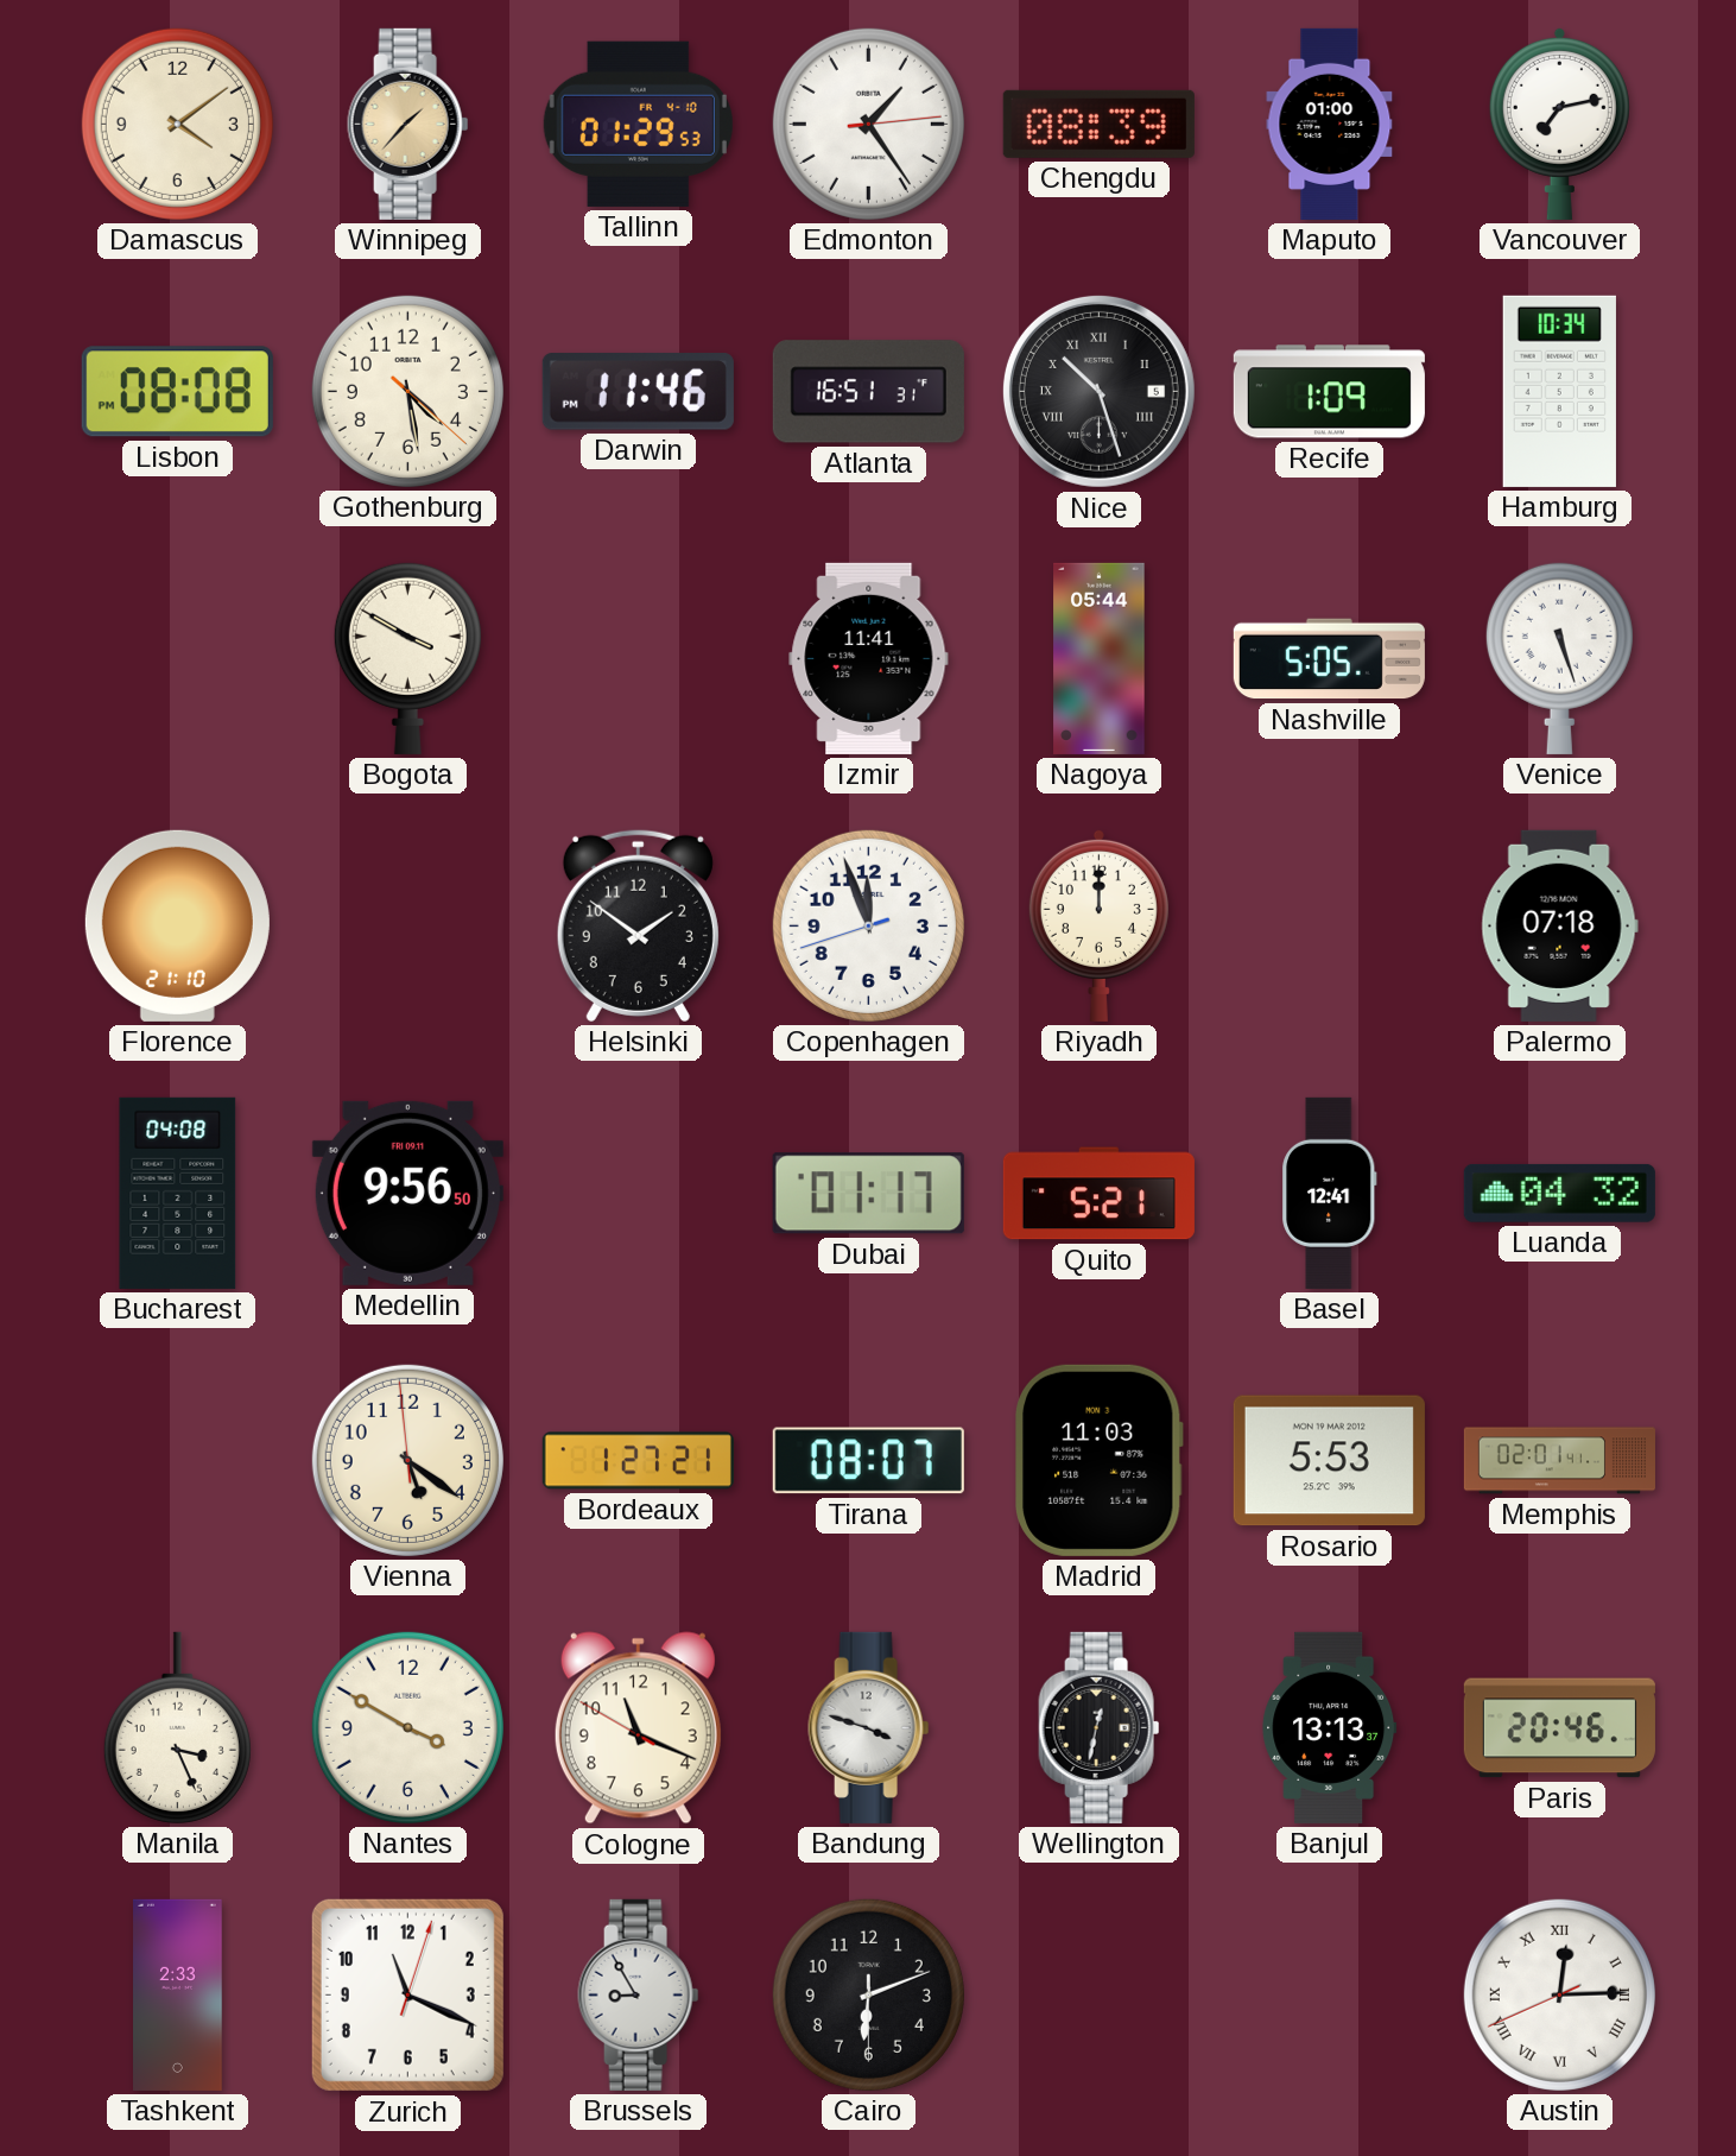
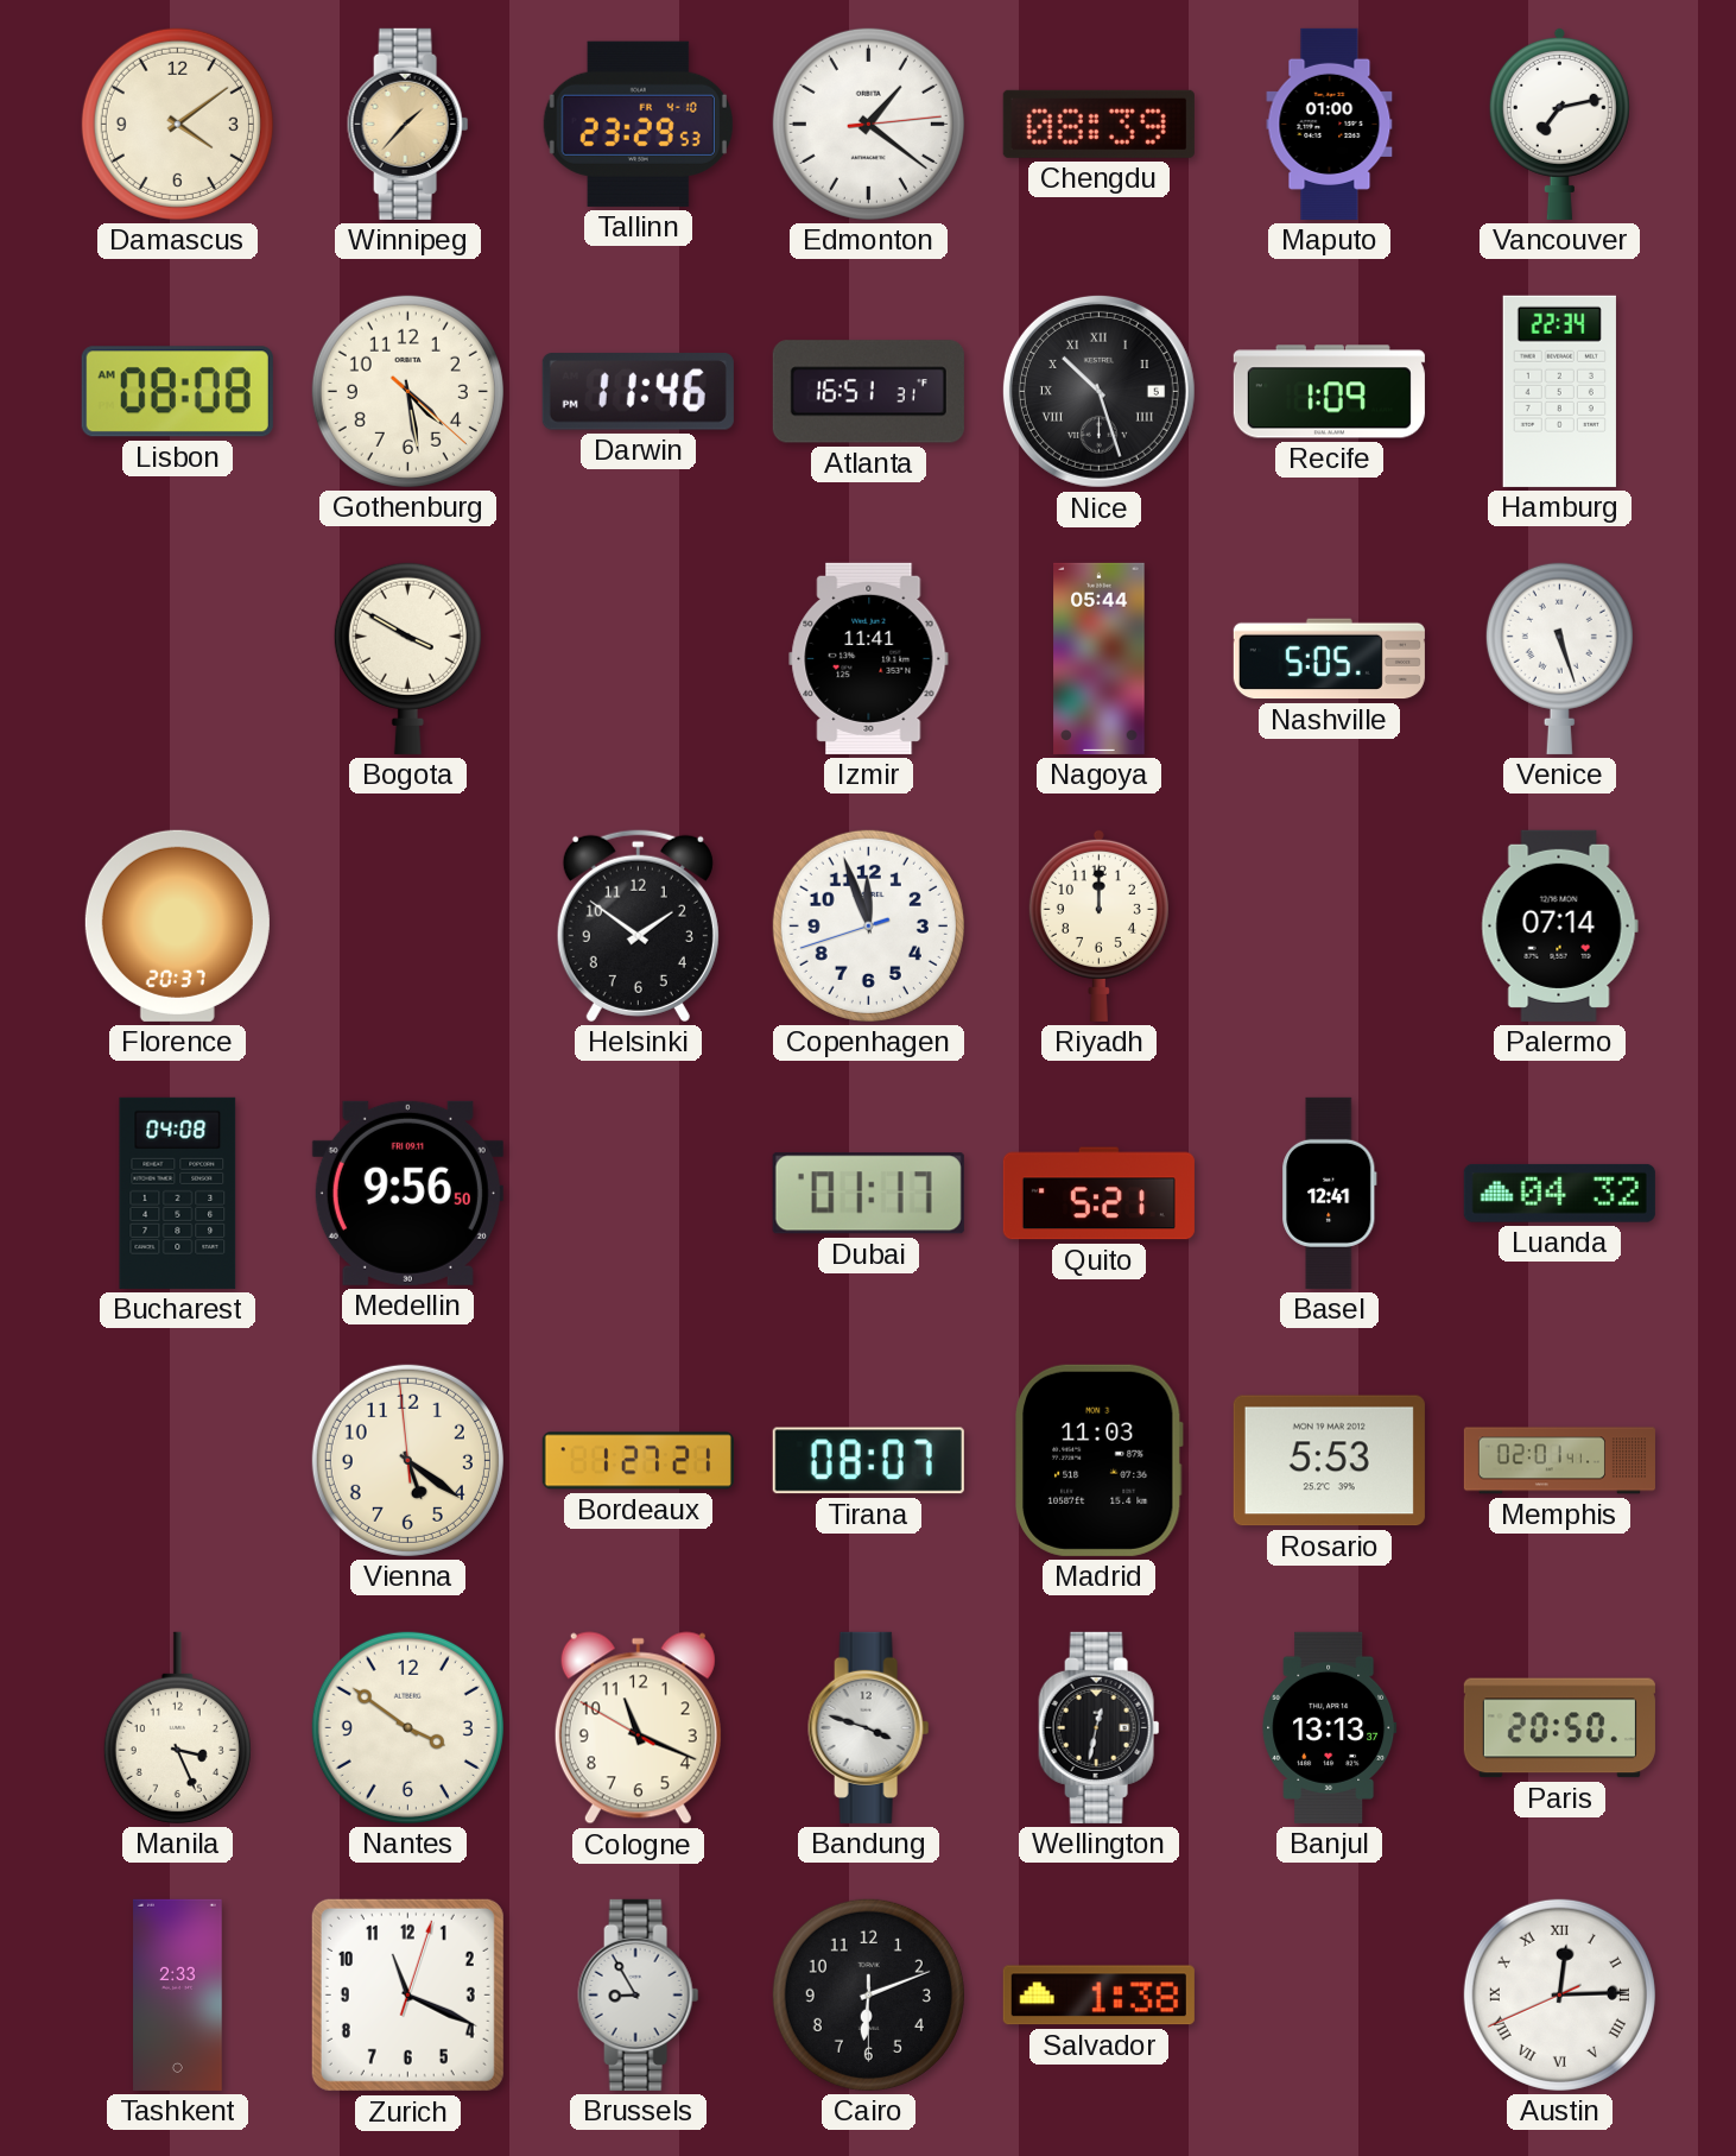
Tallinn: 01:29 -> 23:29 (638, 124)
Edmonton: 1:24 -> 1:21 (868, 124)
Lisbon: 08:08 PM -> 08:08 AM (177, 392)
Hamburg: 10:34 -> 22:34 (1559, 391)
Florence: 21:10 -> 20:37 (177, 925)
Palermo: 07:18 -> 07:14 (1559, 925)
Nantes: 3:50 -> 3:51 (407, 1727)
Paris: 20:46 -> 20:50 (1559, 1728)
Salvador: none -> 1:38 (1098, 1996)
